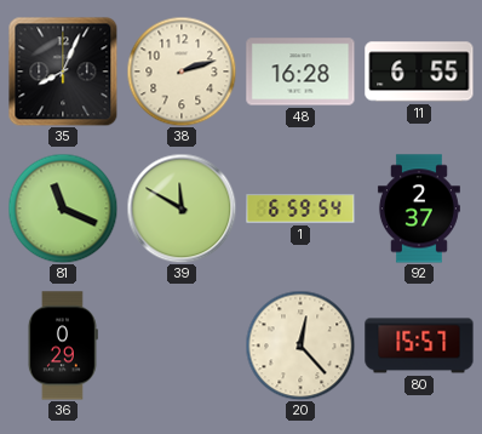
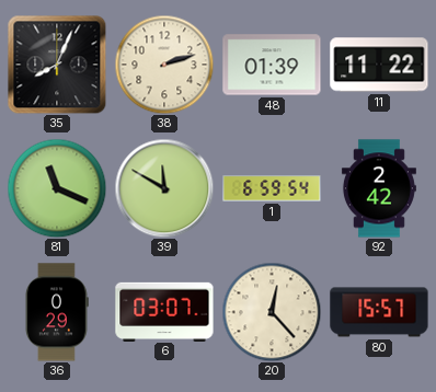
48: 16:28 -> 01:39 (272, 65)
11: 6:55 -> 11:22 (379, 65)
92: 2:37 -> 2:42 (379, 188)
6: none -> 03:07 (164, 311)
